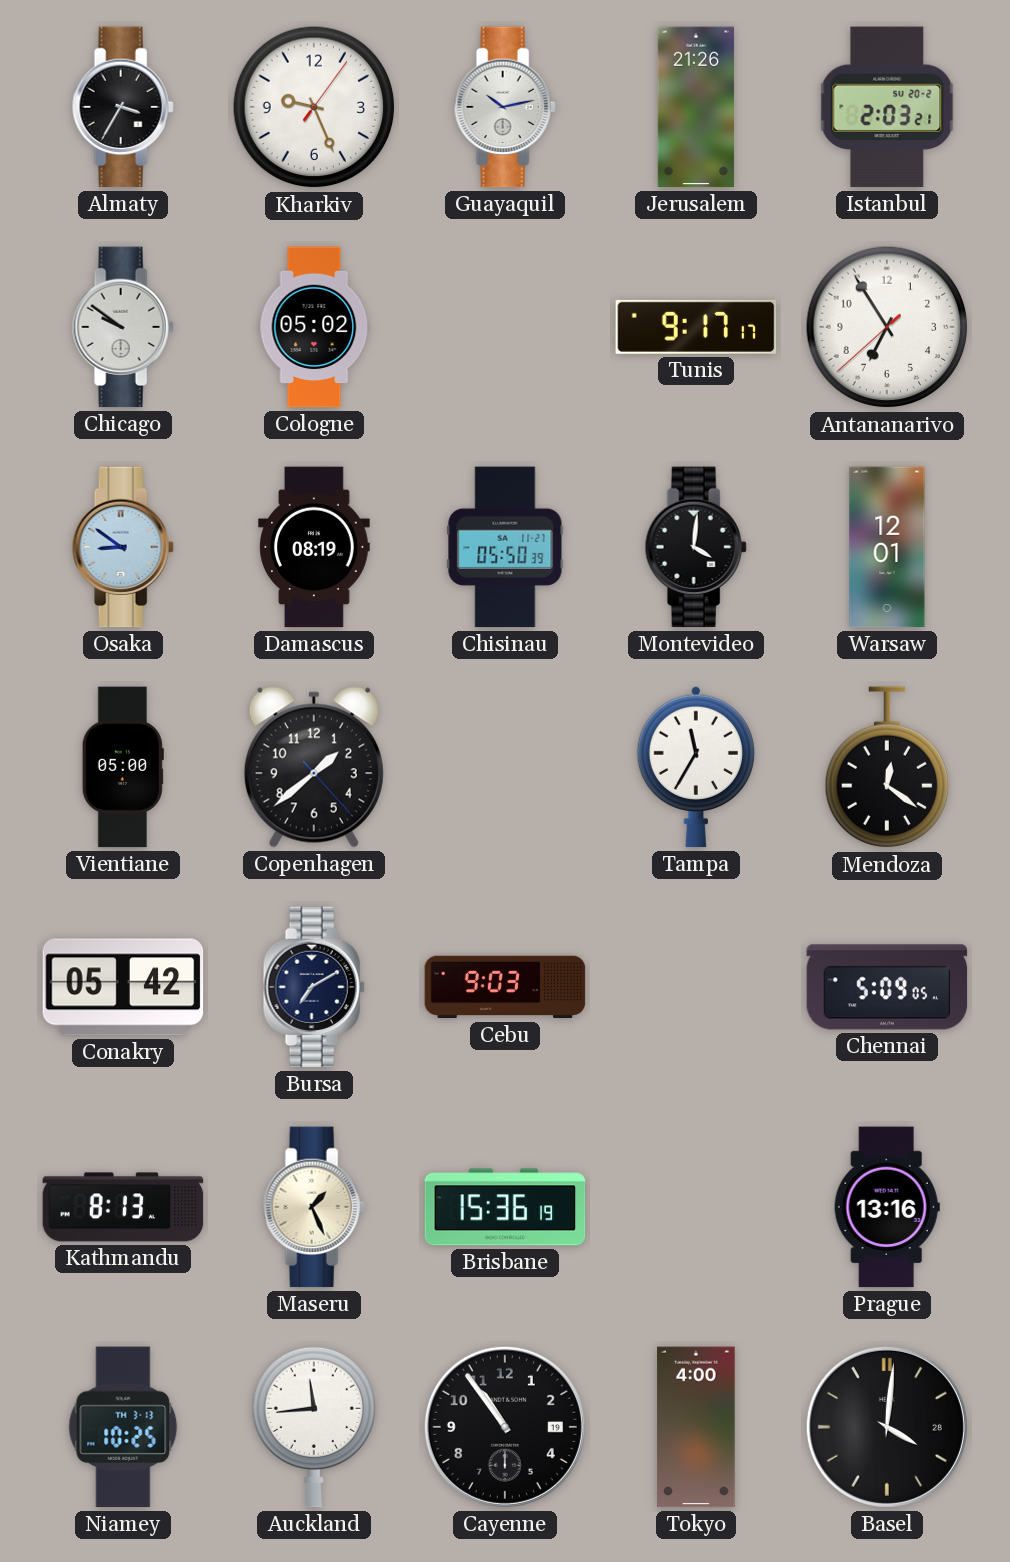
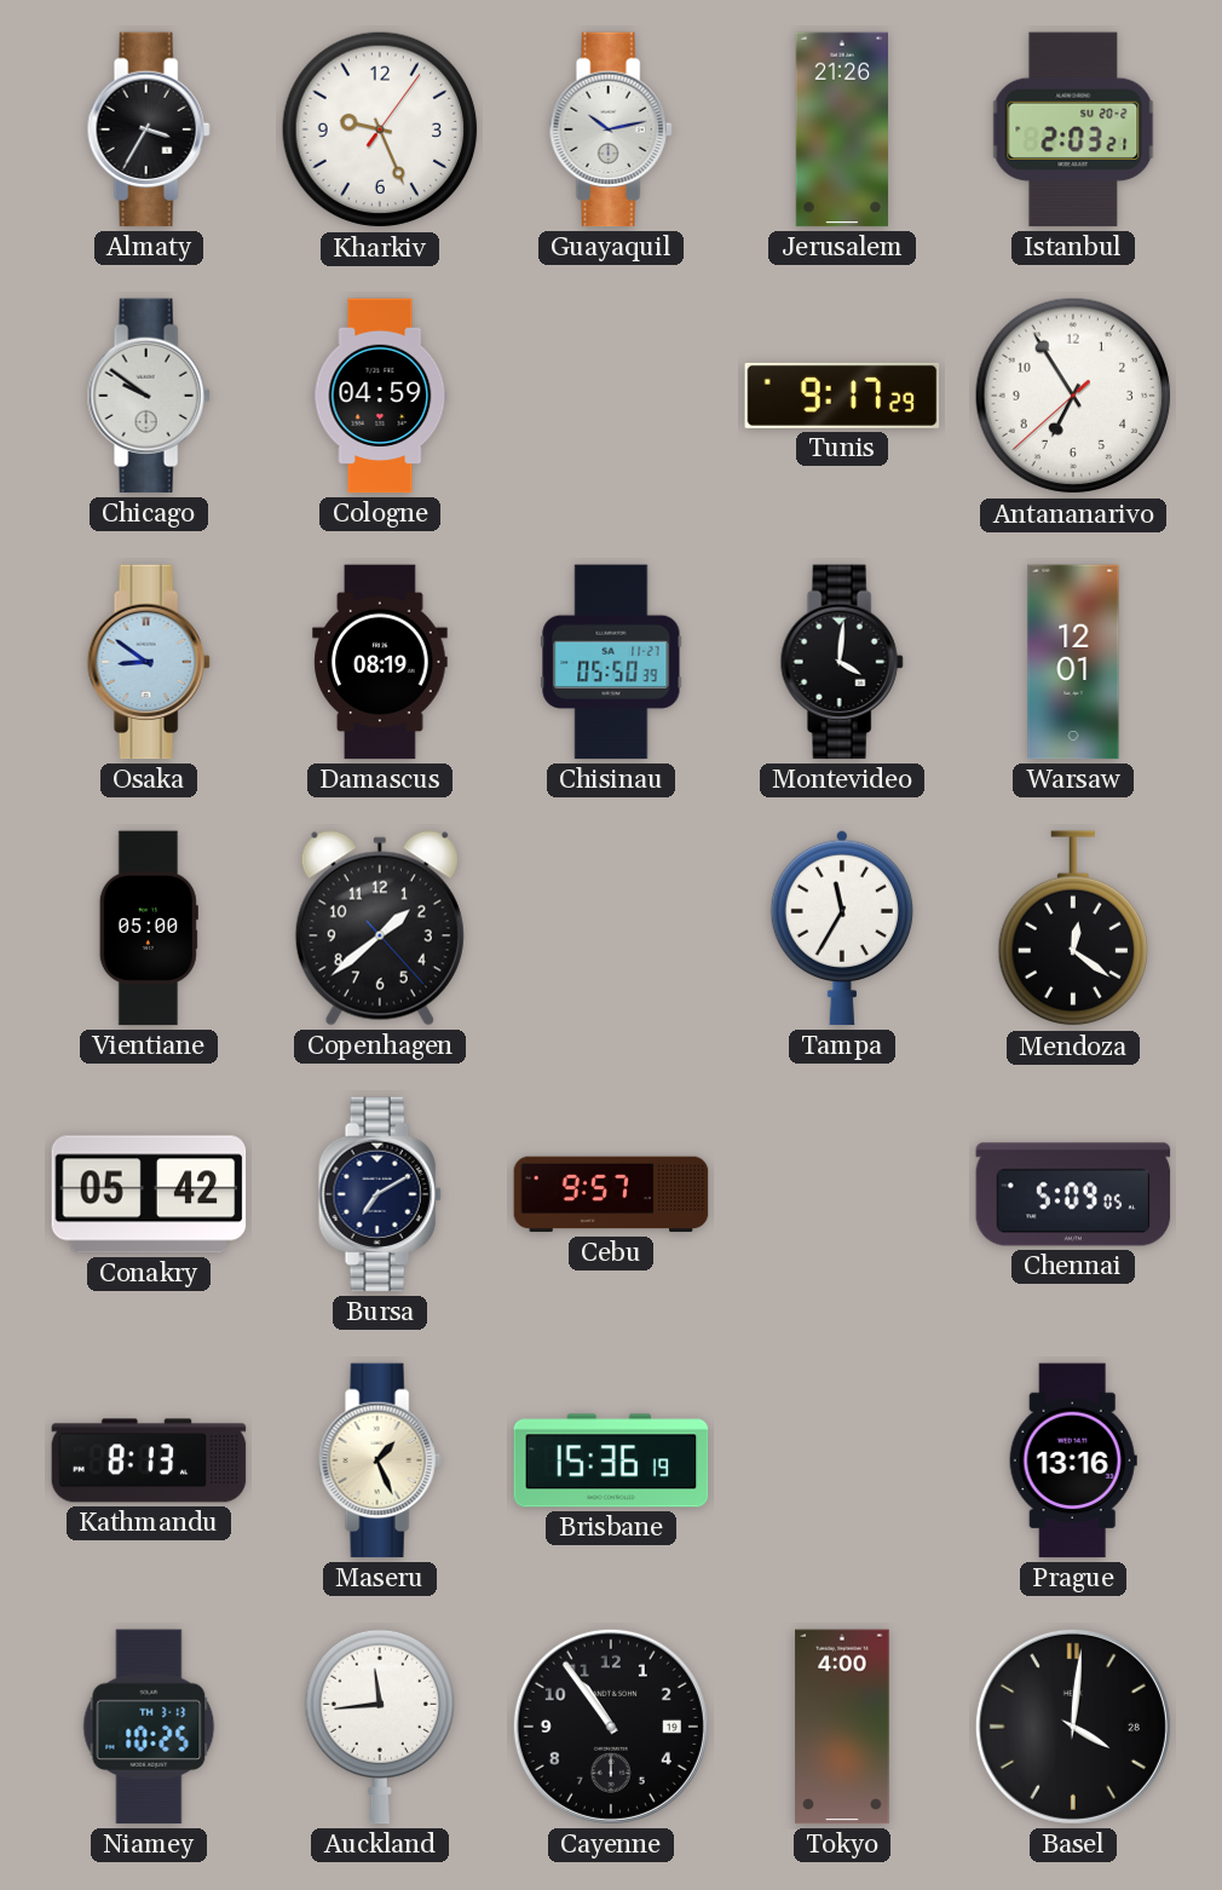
Cologne: 05:02 -> 04:59 (380, 396)
Tunis: 9:17:17 -> 9:17:29 (842, 396)
Cebu: 9:03 -> 9:57 (611, 1194)
